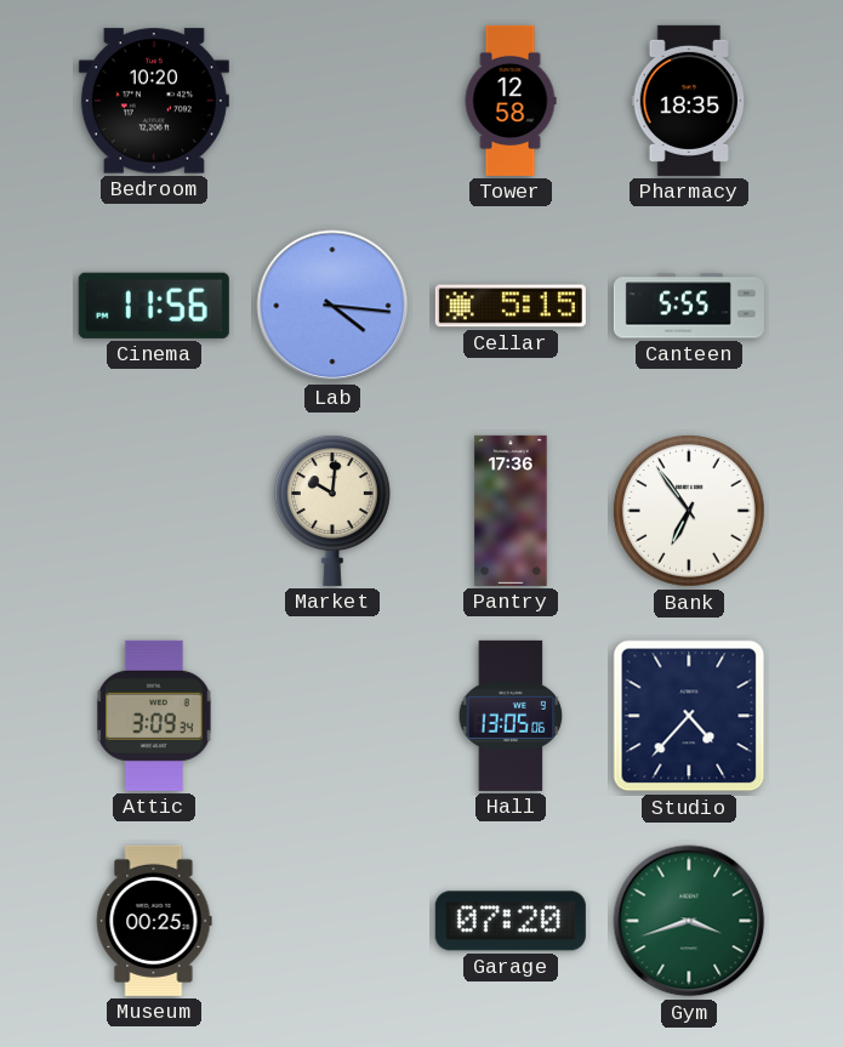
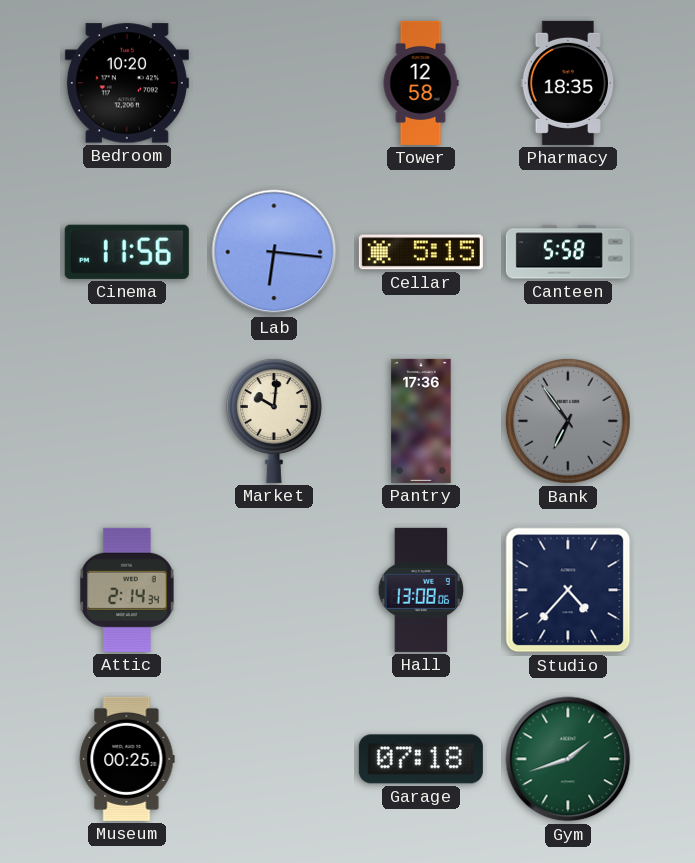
Lab: 4:16 -> 6:16 (274, 252)
Canteen: 5:55 -> 5:58 (568, 252)
Bank dial: white -> grey (568, 421)
Attic: 3:09 -> 2:14 (128, 590)
Hall: 13:05 -> 13:08 (421, 590)
Garage: 07:20 -> 07:18 (421, 759)
Gym: 3:42 -> 1:42 (568, 759)
